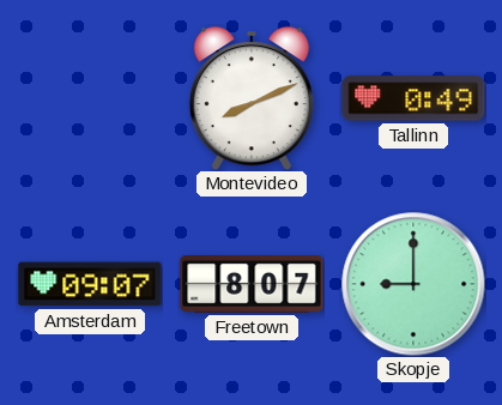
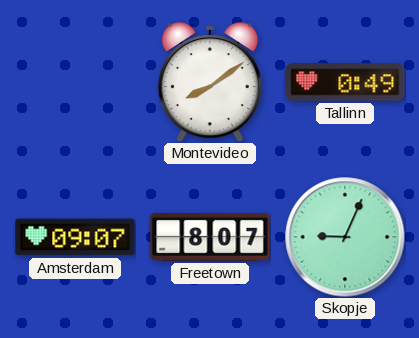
Montevideo: 8:11 -> 8:09 (210, 82)
Skopje: 9:00 -> 9:04 (345, 237)
